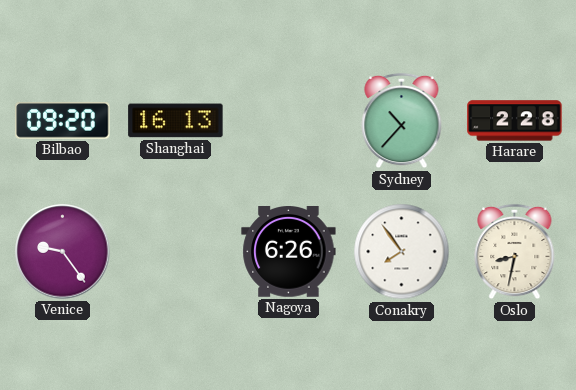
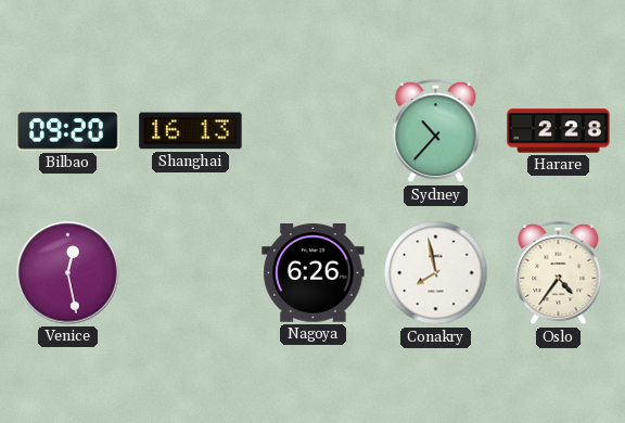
Venice: 9:24 -> 12:28 (68, 273)
Conakry: 7:54 -> 7:58 (436, 273)
Oslo: 8:32 -> 4:36 (559, 273)
